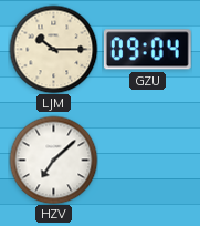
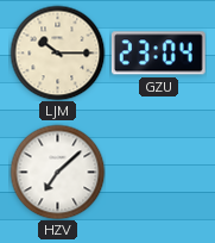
GZU: 09:04 -> 23:04 (158, 54)
